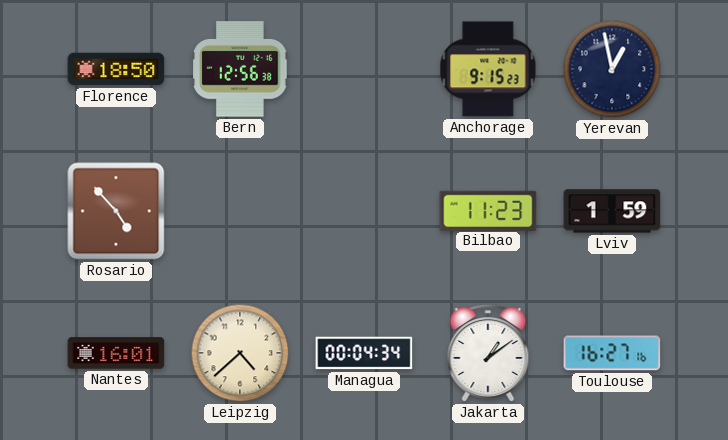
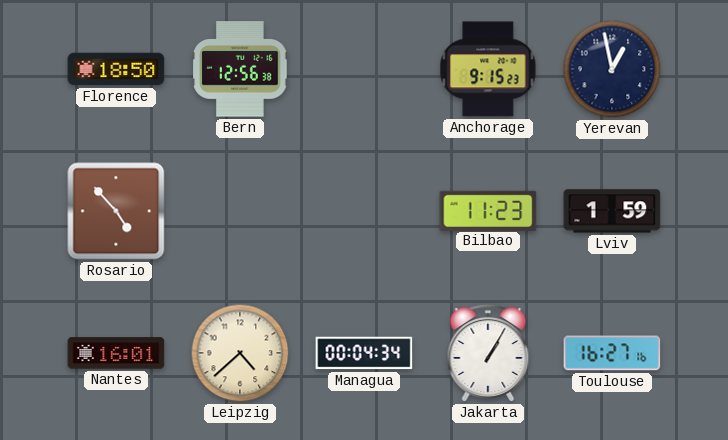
Jakarta: 1:09 -> 1:05 (488, 353)
